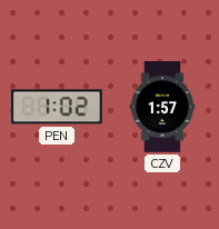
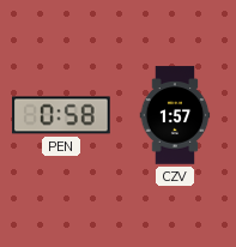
PEN: 1:02 -> 0:58 (61, 115)
